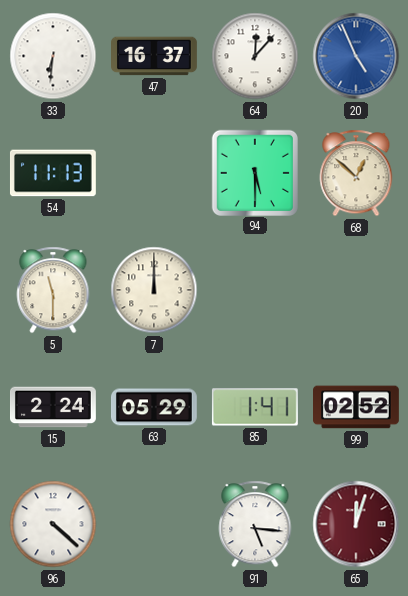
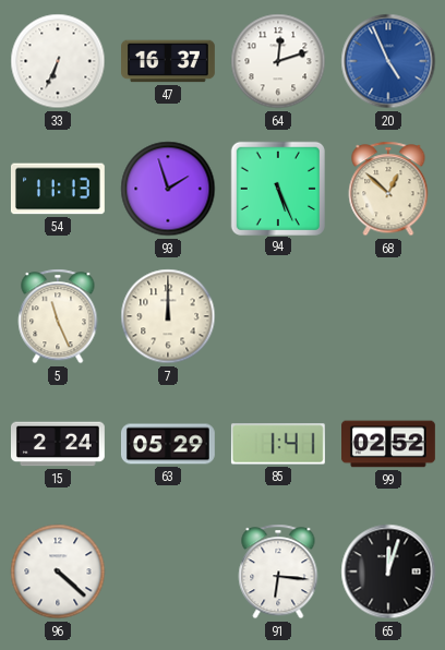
33: 6:31 -> 6:34 (58, 61)
64: 12:07 -> 12:12 (278, 61)
93: none -> 1:57 (168, 189)
94: 5:30 -> 5:26 (277, 188)
5: 11:30 -> 11:26 (58, 316)
91: 5:16 -> 6:16 (278, 571)
65 dial: burgundy -> black (388, 571)
